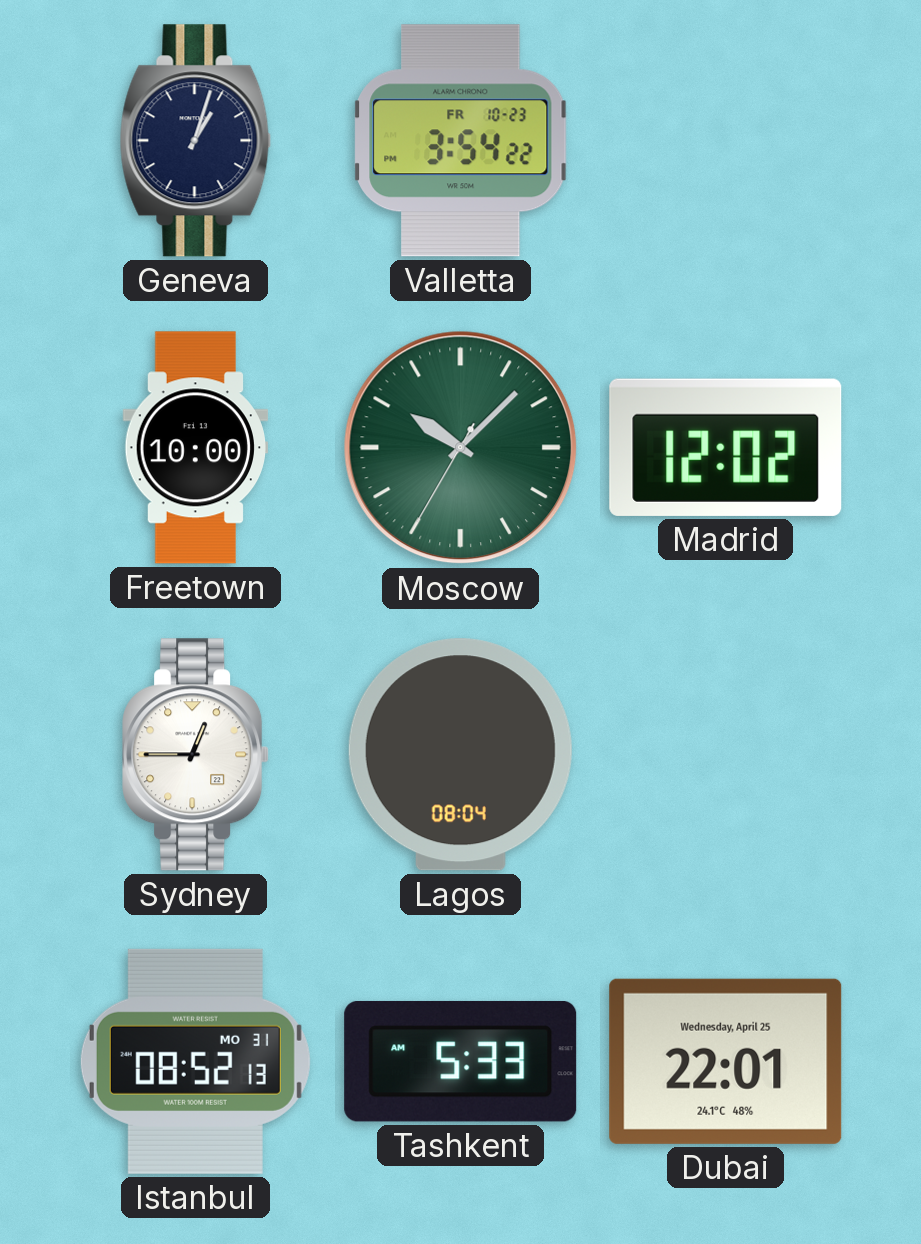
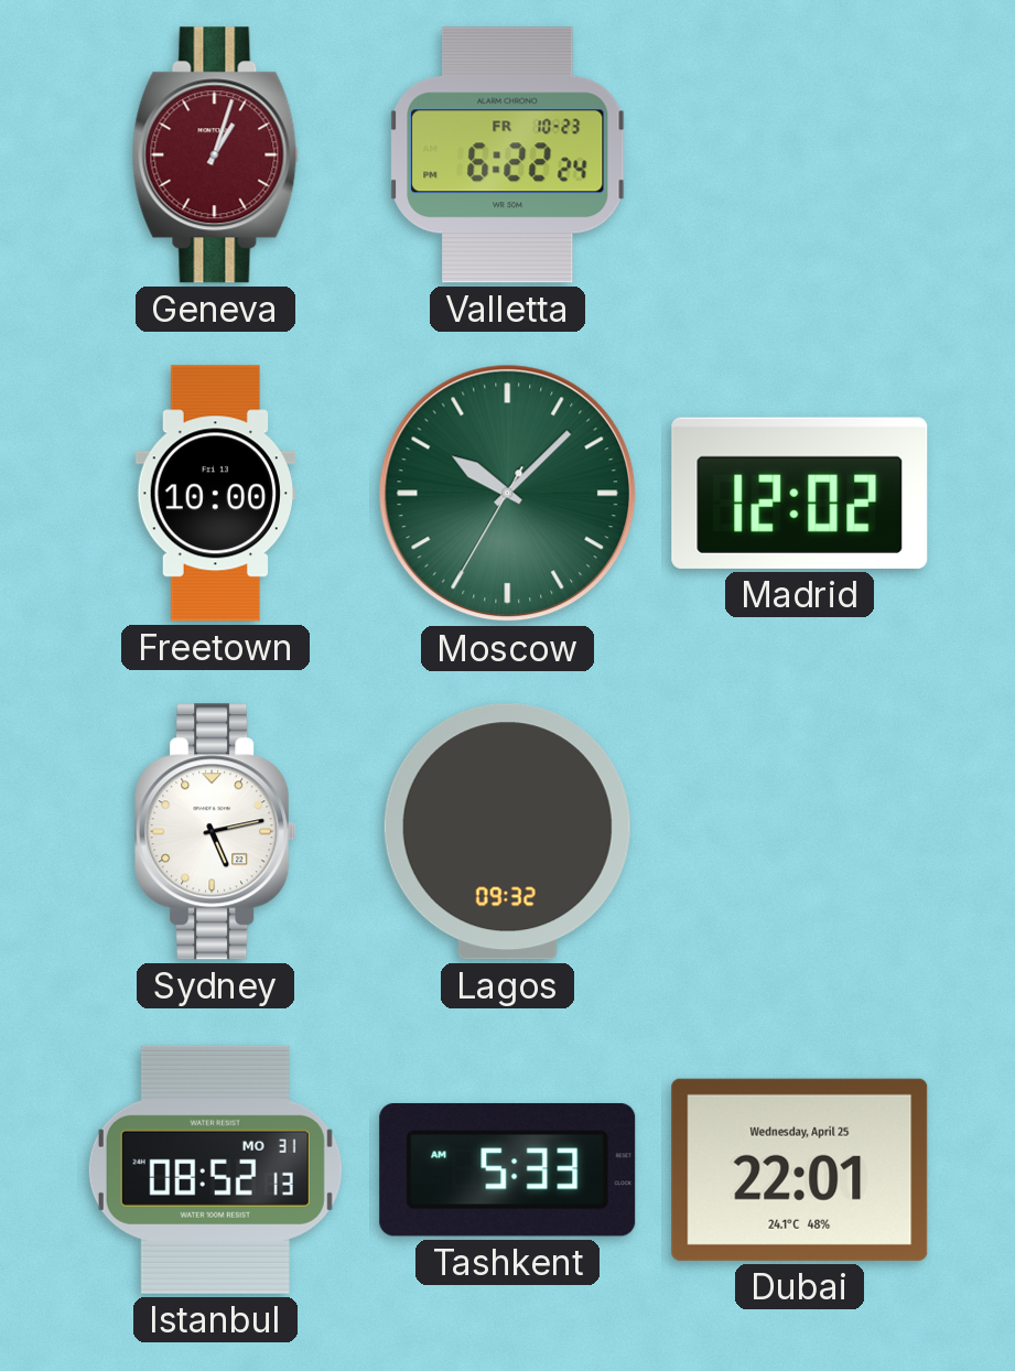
Geneva dial: navy -> burgundy (216, 155)
Valletta: 3:54 -> 6:22 (508, 155)
Sydney: 12:45 -> 5:13 (216, 832)
Lagos: 08:04 -> 09:32 (507, 832)
